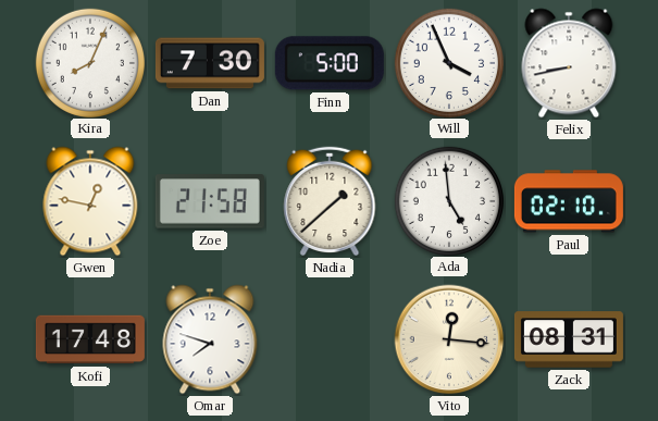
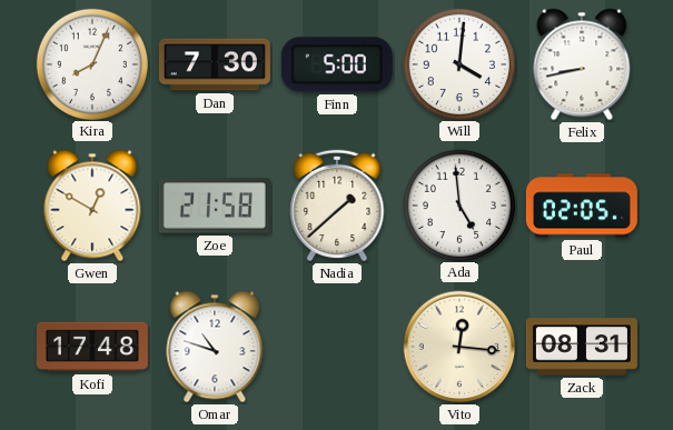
Will: 3:56 -> 4:01 (458, 63)
Gwen: 12:47 -> 12:50 (92, 206)
Paul: 02:10 -> 02:05 (582, 206)
Omar: 7:48 -> 10:48 (215, 347)
